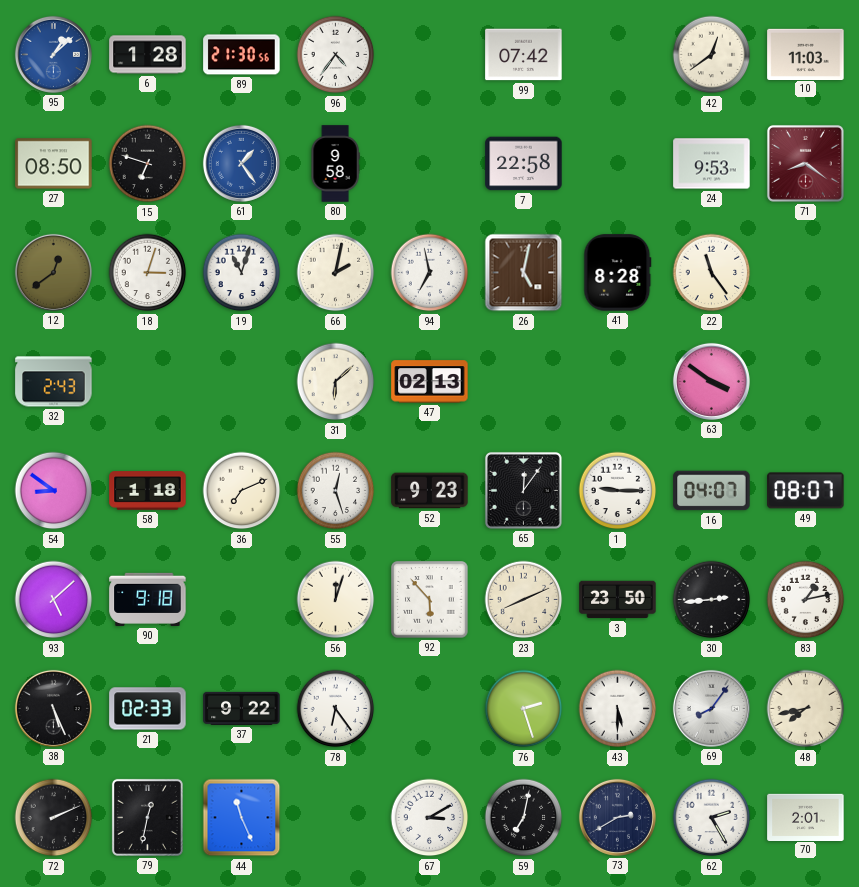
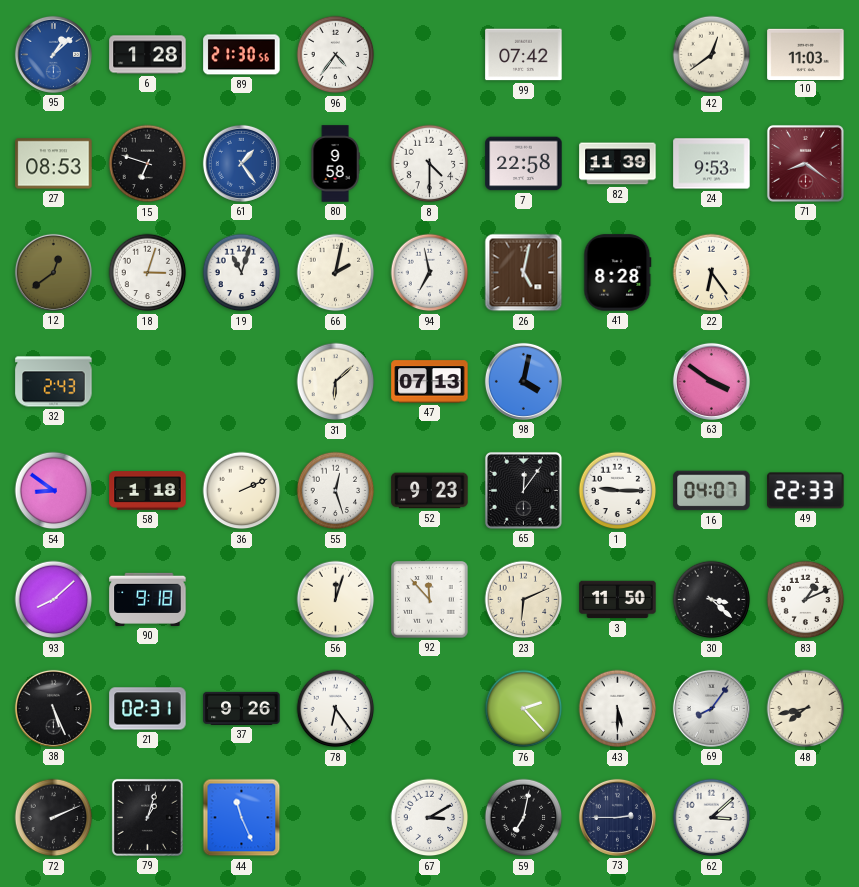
27: 08:50 -> 08:53 (54, 164)
8: none -> 4:30 (430, 164)
82: none -> 11:39 (618, 164)
22: 11:24 -> 6:24 (712, 273)
47: 02:13 -> 07:13 (430, 382)
98: none -> 4:02 (523, 381)
36: 7:11 -> 2:11 (242, 491)
49: 08:07 -> 22:33 (806, 491)
93: 5:08 -> 8:08 (54, 600)
92: 5:53 -> 11:53 (430, 600)
23: 8:11 -> 6:11 (524, 600)
3: 23:50 -> 11:50 (618, 600)
30: 2:44 -> 3:22 (712, 600)
83: 1:13 -> 1:11 (806, 600)
21: 02:33 -> 02:31 (148, 709)
37: 9:22 -> 9:26 (242, 708)
76: 2:27 -> 2:23 (524, 709)
79: 12:32 -> 1:03 (147, 817)
73: 2:40 -> 2:45 (617, 817)
62: 2:25 -> 3:08 (712, 818)
70: 2:01 -> none (806, 817)
